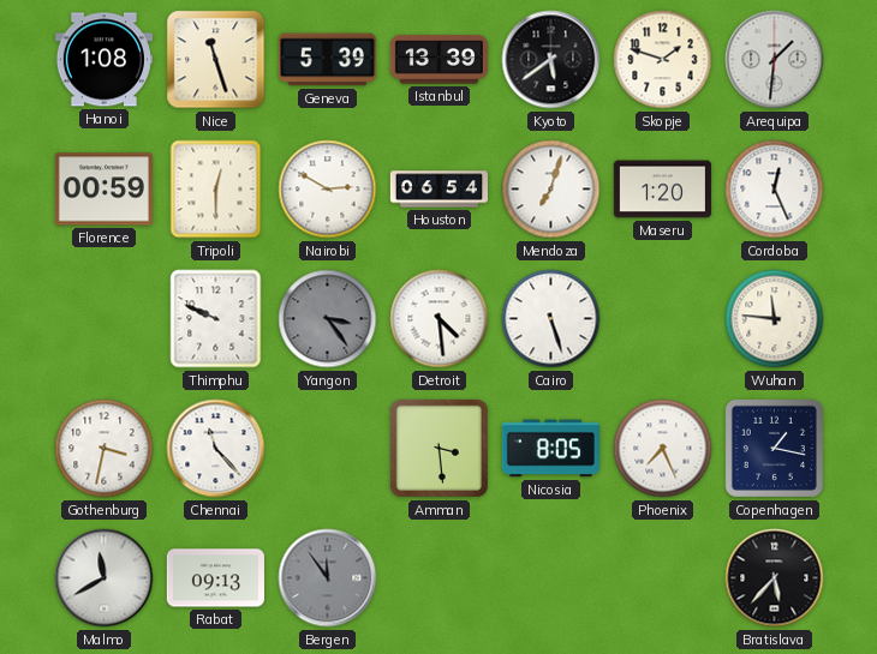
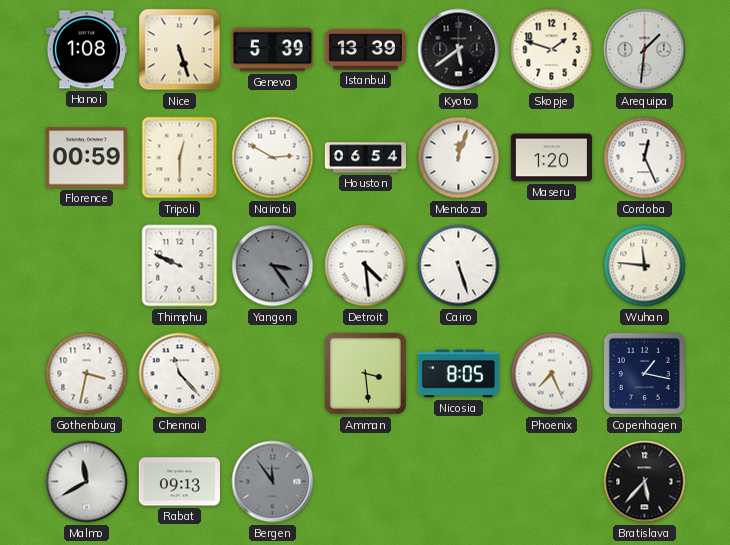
Nice: 11:27 -> 5:27 (180, 50)
Mendoza: 7:03 -> 12:03 (459, 158)
